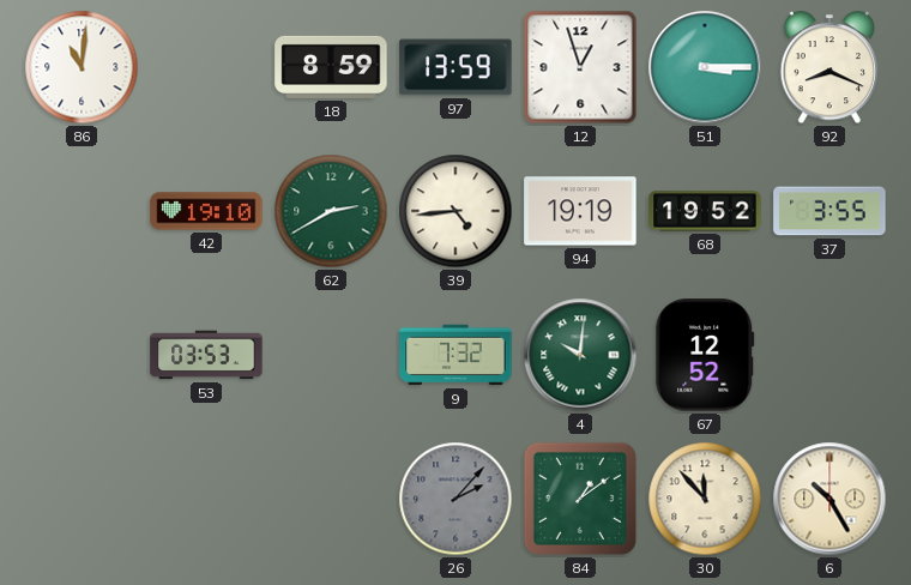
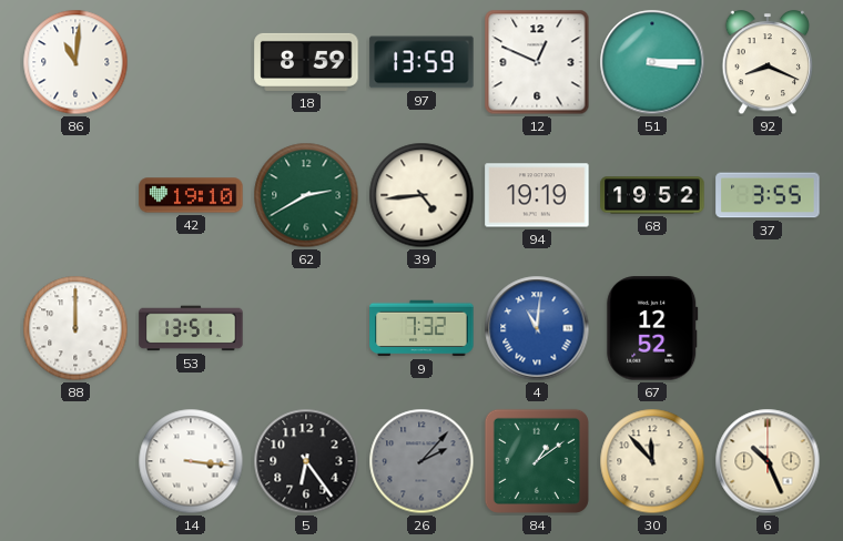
12: 12:57 -> 12:49 (537, 62)
88: none -> 12:00 (75, 328)
53: 03:53 -> 13:51 (191, 328)
4: 10:01 -> 11:01 (537, 328)
4 dial: green -> blue (537, 328)
14: none -> 3:16 (191, 461)
5: none -> 6:24 (306, 461)
6: 10:25 -> 10:26 (768, 461)
